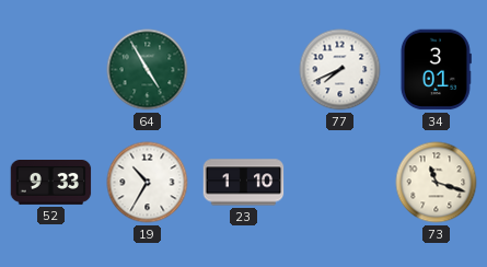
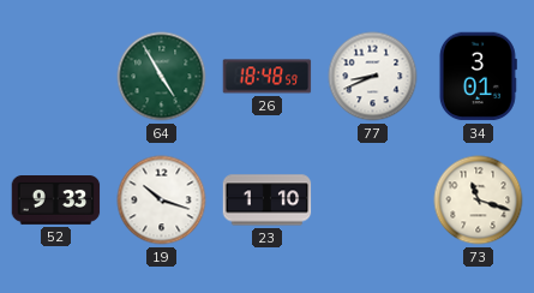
26: none -> 18:48 (268, 77)
77: 7:41 -> 8:41 (373, 77)
19: 10:35 -> 10:18 (162, 201)
